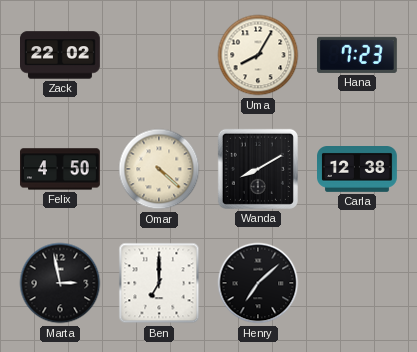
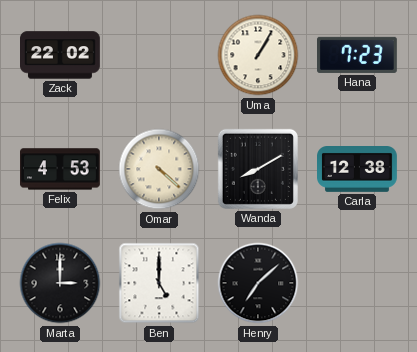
Uma: 8:05 -> 1:05 (258, 55)
Felix: 4:50 -> 4:53 (61, 169)
Marta: 2:58 -> 3:00 (60, 283)
Ben: 7:00 -> 5:00 (159, 283)
